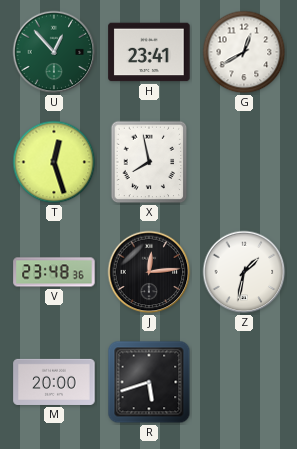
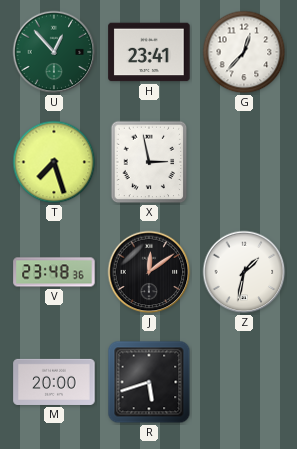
G: 12:40 -> 12:37 (244, 52)
T: 12:27 -> 7:27 (54, 162)
X: 7:58 -> 2:58 (149, 162)
J: 12:14 -> 12:09 (149, 272)
